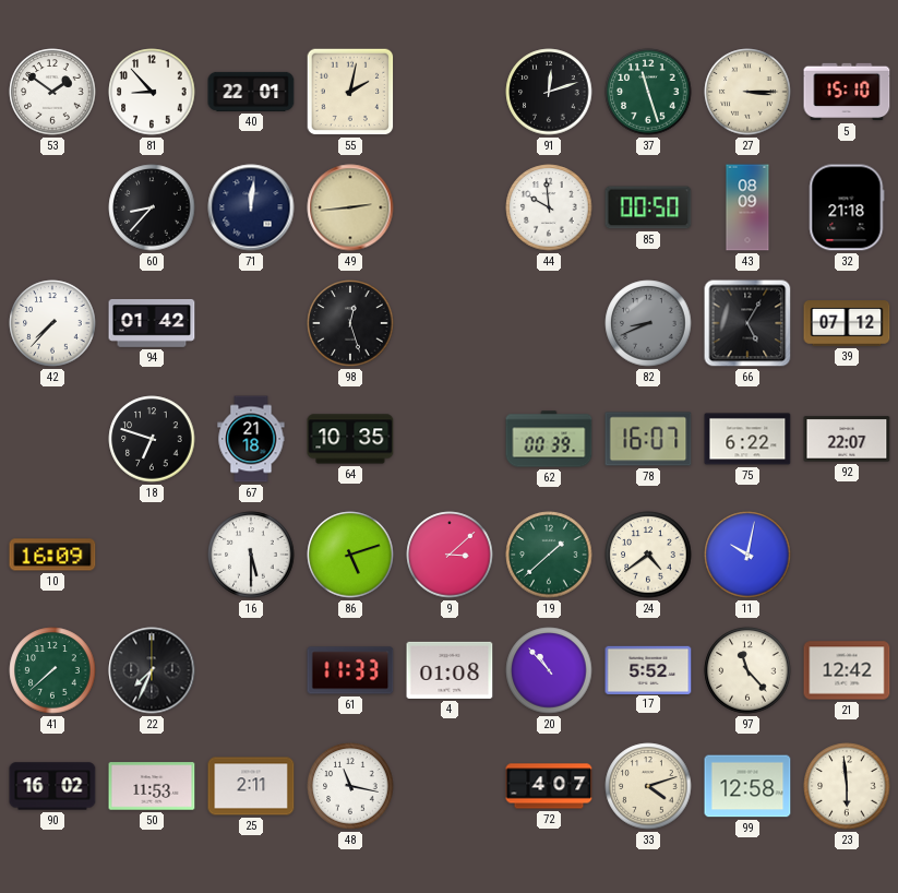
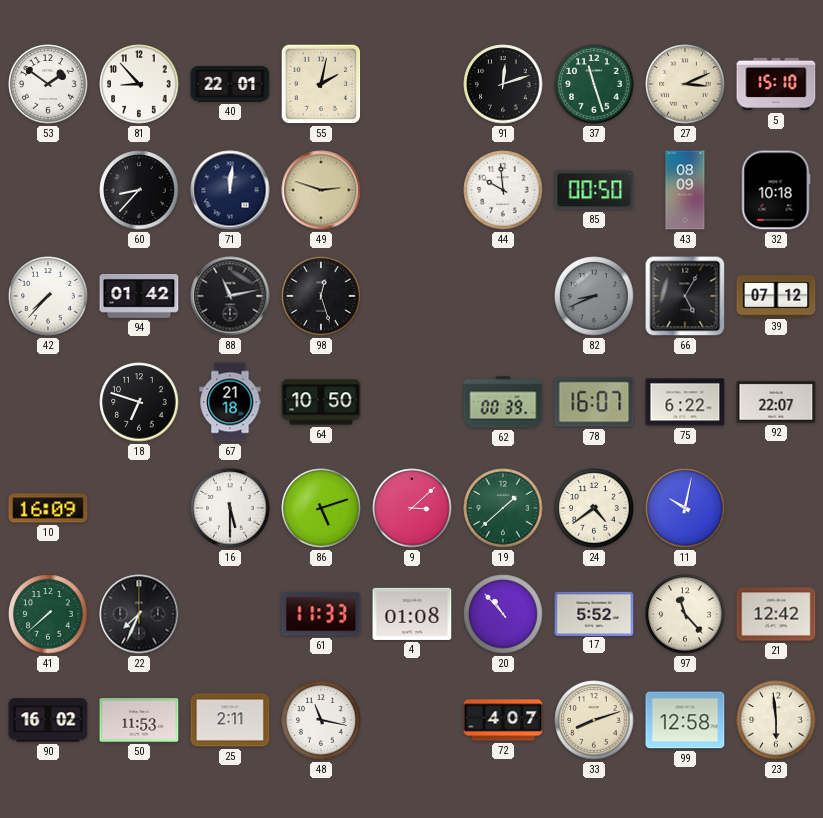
27: 3:15 -> 3:11 (685, 84)
49: 2:44 -> 2:48 (321, 190)
32: 21:18 -> 10:18 (776, 190)
88: none -> 11:13 (230, 296)
64: 10:35 -> 10:50 (321, 402)
33: 4:12 -> 8:12 (594, 720)
